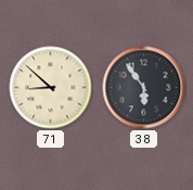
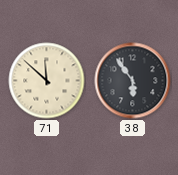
71: 8:52 -> 11:52 (47, 81)
